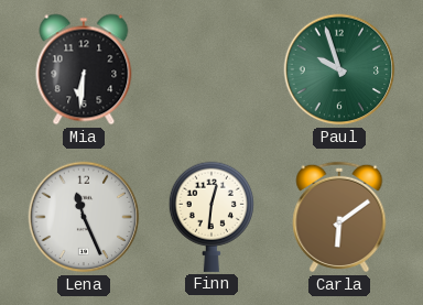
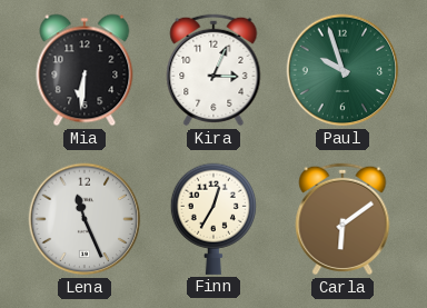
Kira: none -> 3:04 (213, 70)
Finn: 12:31 -> 12:35 (213, 219)
